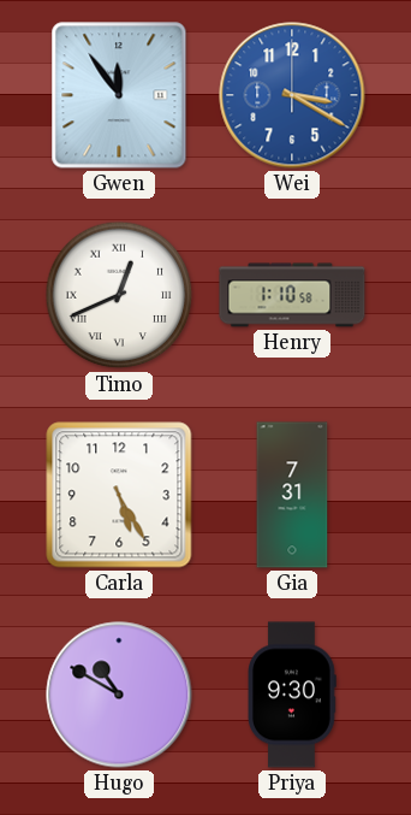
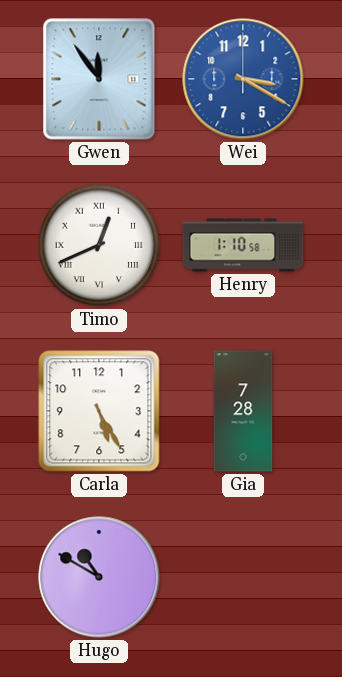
Gia: 7:31 -> 7:28 (243, 411)
Priya: 9:30 -> none (293, 695)
